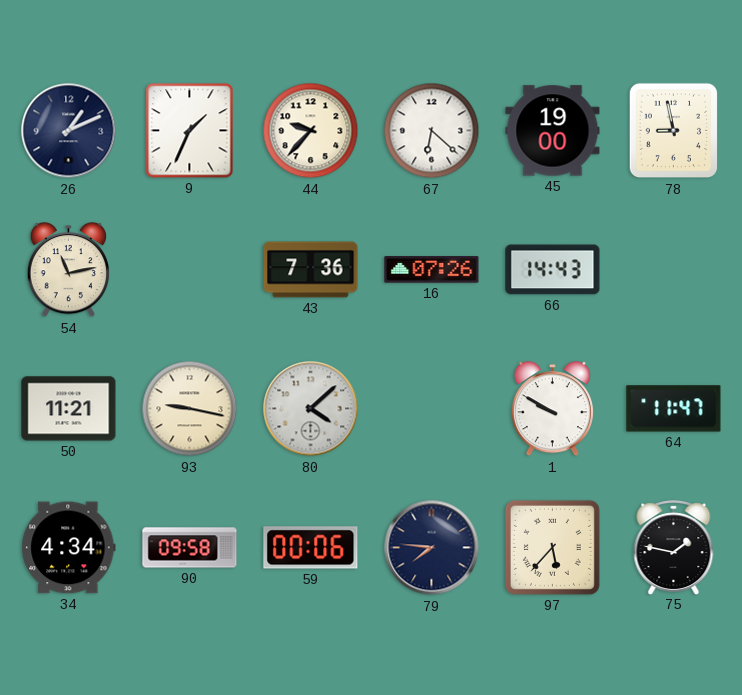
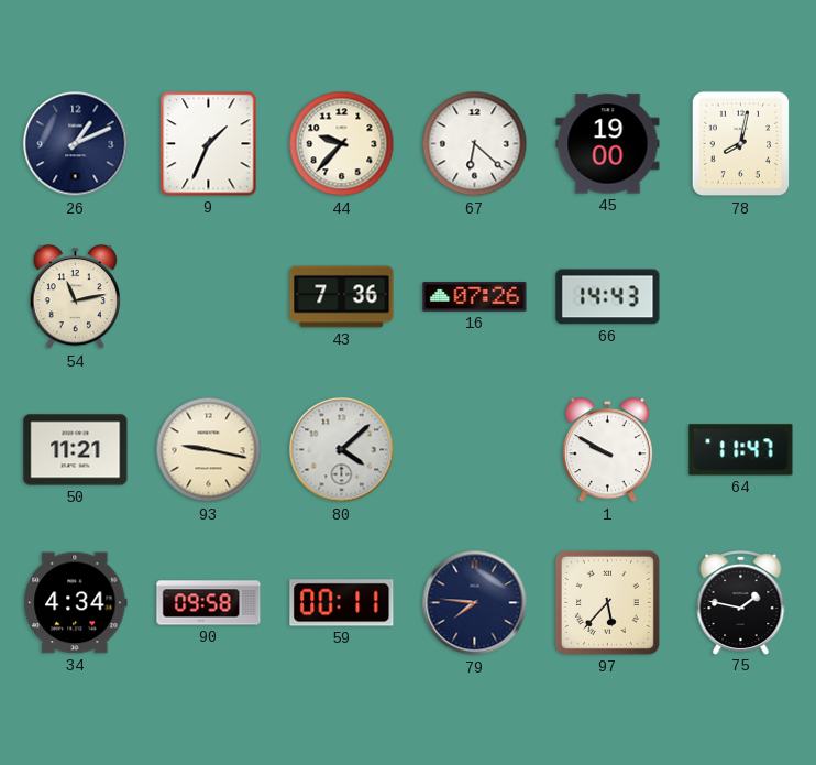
78: 8:58 -> 8:02 (741, 144)
59: 00:06 -> 00:11 (342, 603)
